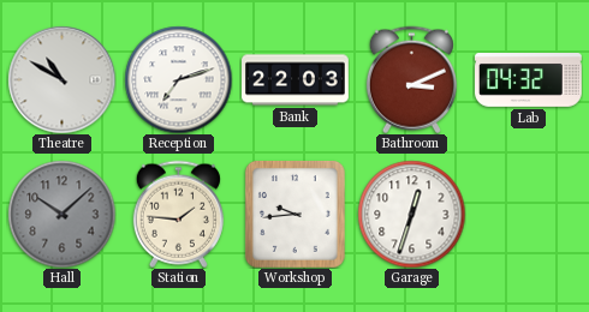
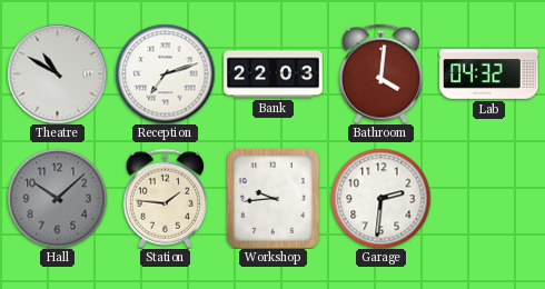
Bathroom: 3:11 -> 4:01 (380, 73)
Garage: 12:33 -> 2:31 (380, 198)
